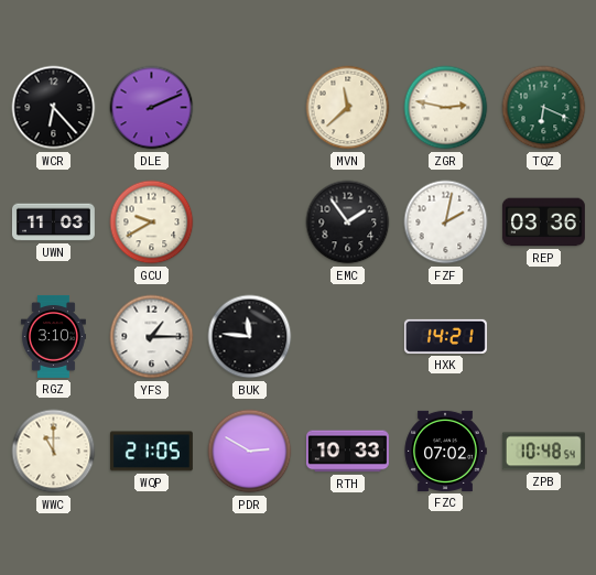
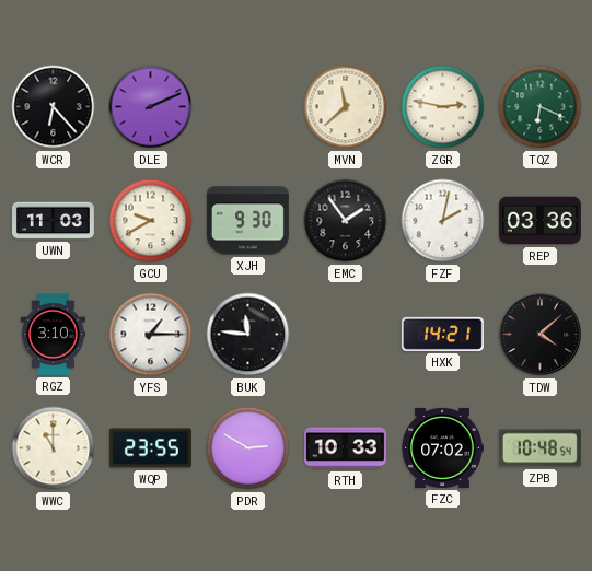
XJH: none -> 9:30 (247, 221)
TDW: none -> 4:08 (541, 335)
WQP: 21:05 -> 23:55 (150, 448)
